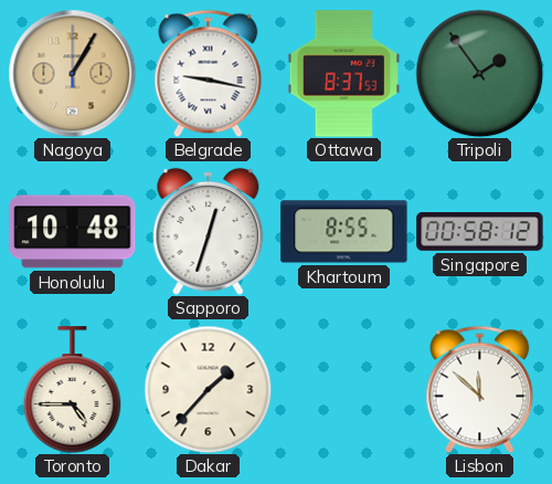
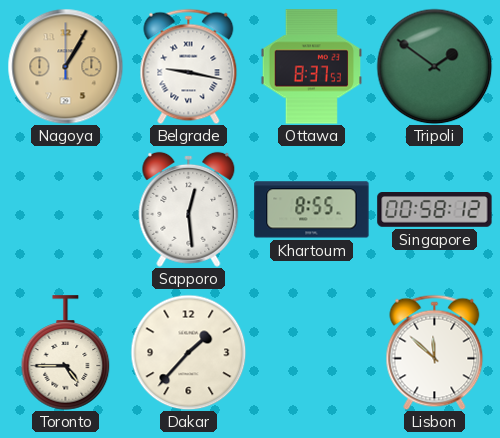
Tripoli: 1:54 -> 1:51 (434, 66)
Honolulu: 10:48 -> none (73, 232)
Sapporo: 12:33 -> 12:29 (189, 209)
